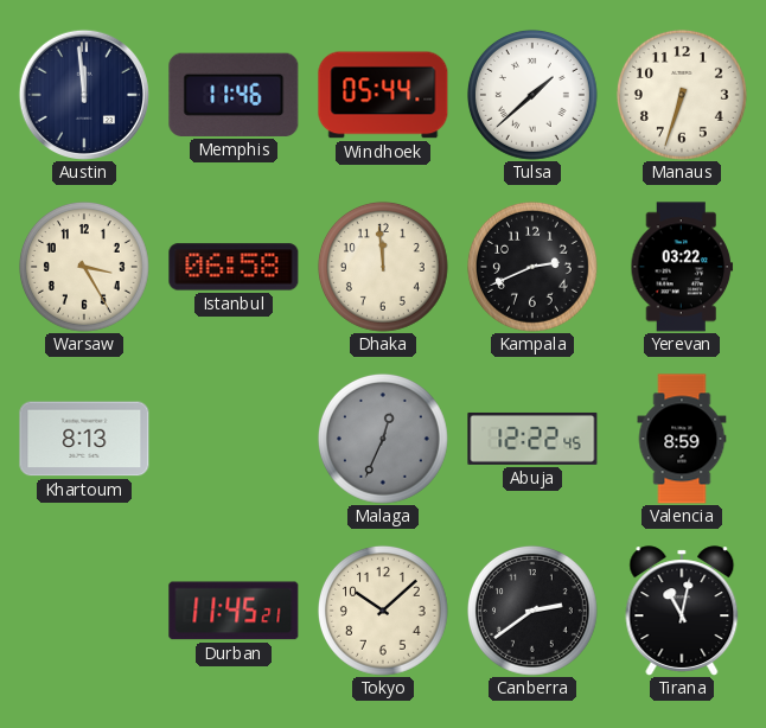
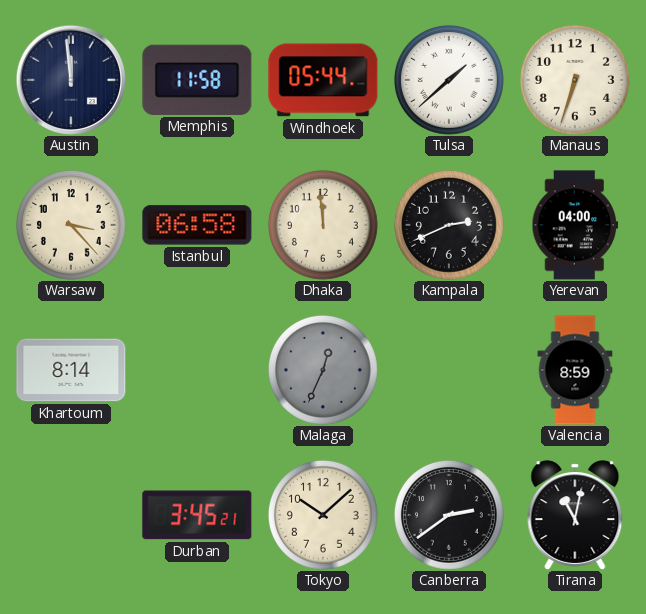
Memphis: 11:46 -> 11:58 (197, 80)
Warsaw: 3:25 -> 3:23 (71, 225)
Yerevan: 03:22 -> 04:00 (575, 225)
Khartoum: 8:13 -> 8:14 (71, 370)
Abuja: 12:22 -> none (532, 439)
Durban: 11:45 -> 3:45 (197, 515)
